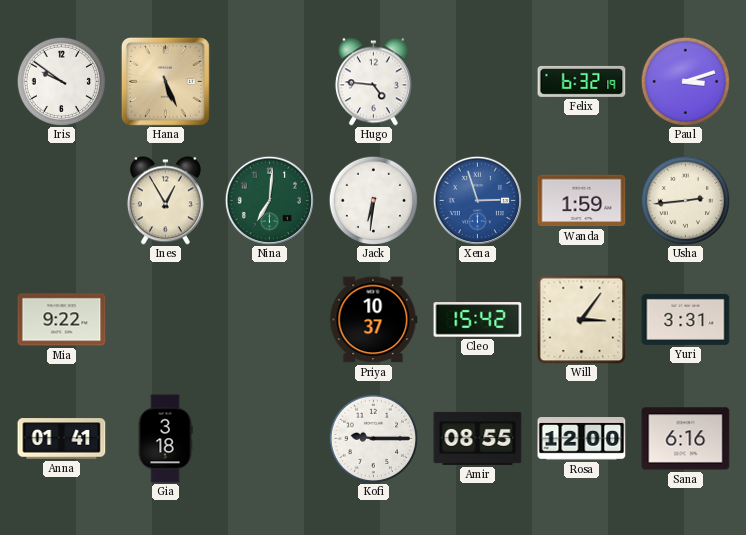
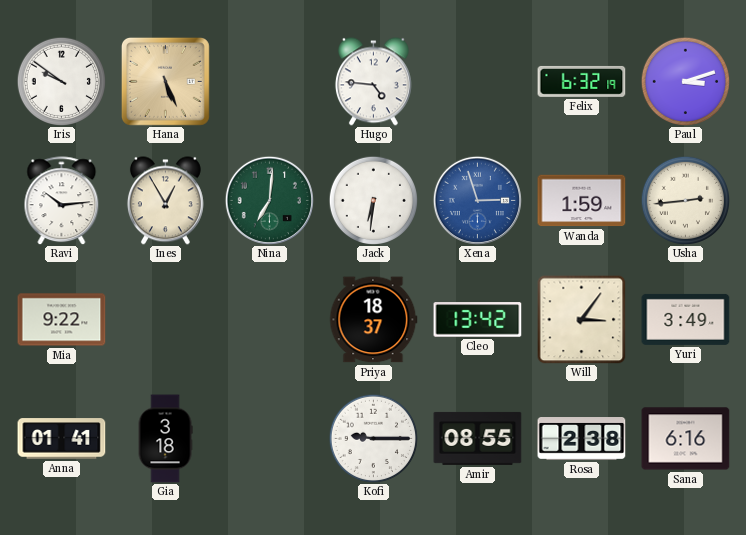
Ravi: none -> 10:14 (62, 201)
Priya: 10:37 -> 18:37 (373, 320)
Cleo: 15:42 -> 13:42 (478, 320)
Yuri: 3:31 -> 3:49 (686, 319)
Rosa: 12:00 -> 2:38 (582, 439)
